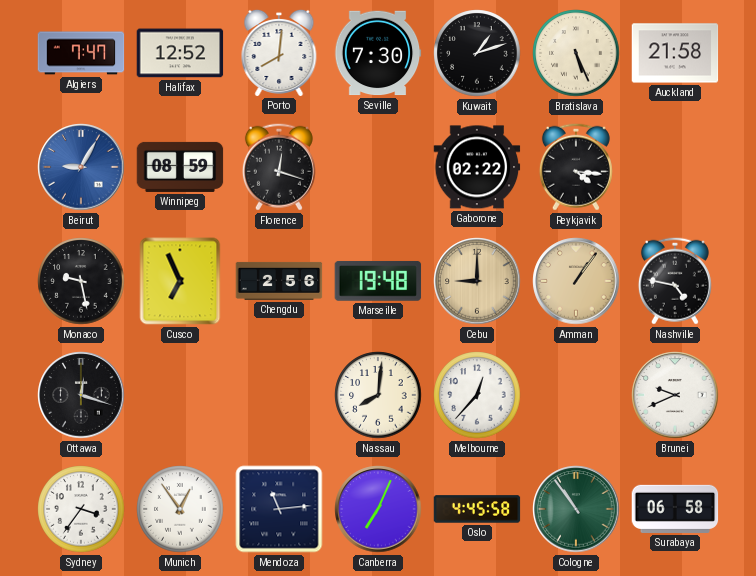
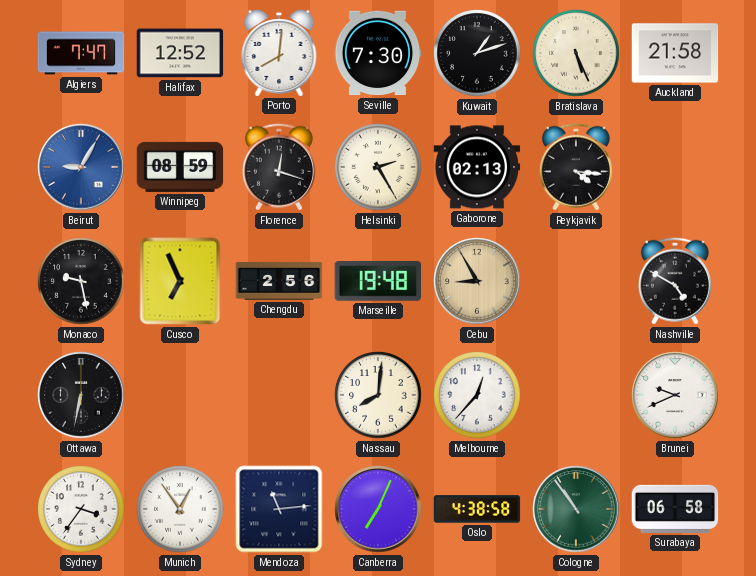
Helsinki: none -> 2:25 (378, 167)
Gaborone: 02:22 -> 02:13 (477, 167)
Cebu: 9:00 -> 8:55 (477, 281)
Amman: 1:06 -> none (576, 281)
Nashville: 4:47 -> 4:50 (675, 281)
Ottawa: 12:18 -> 6:32 (81, 395)
Oslo: 4:45 -> 4:38 (477, 509)
